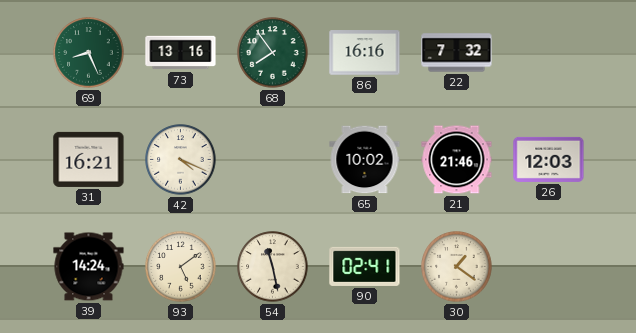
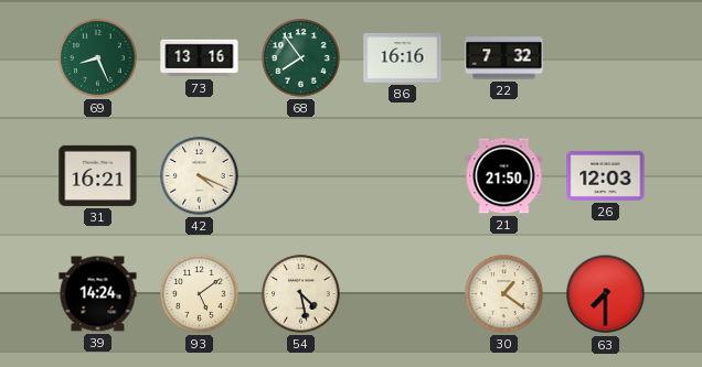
65: 10:02 -> none (365, 160)
21: 21:46 -> 21:50 (504, 176)
54: 11:28 -> 4:28 (301, 294)
90: 02:41 -> none (365, 266)
63: none -> 7:30 (606, 294)
